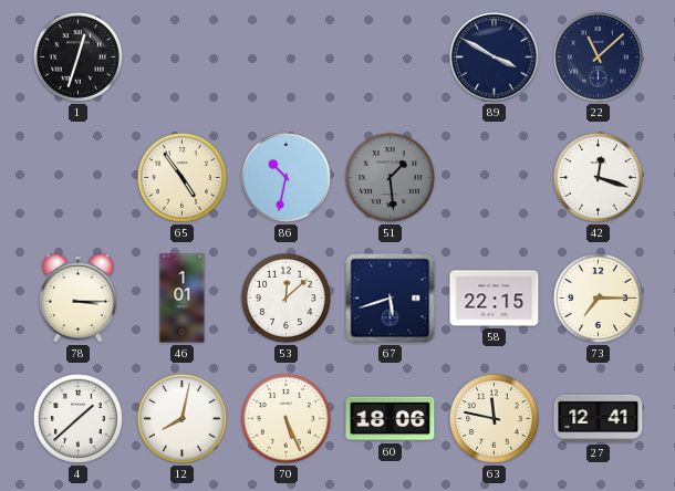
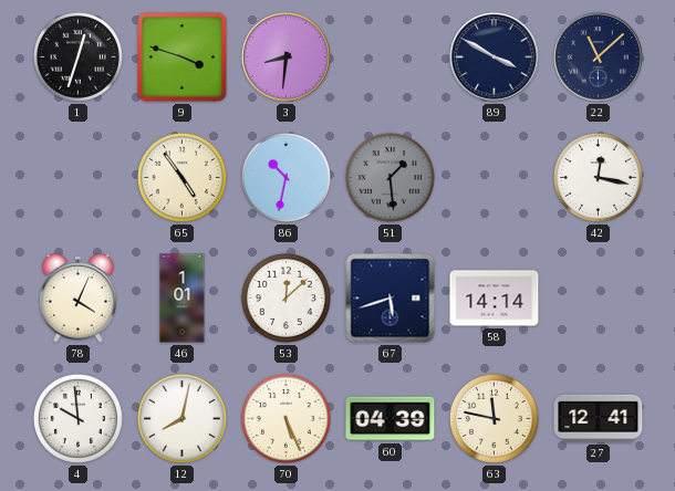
9: none -> 3:48 (183, 58)
3: none -> 8:31 (287, 58)
42: 12:18 -> 12:17 (598, 177)
78: 3:15 -> 4:04 (79, 297)
58: 22:15 -> 14:14 (495, 299)
73: 7:15 -> none (598, 297)
4: 1:38 -> 9:59 (77, 418)
60: 18:06 -> 04:39 (391, 419)
